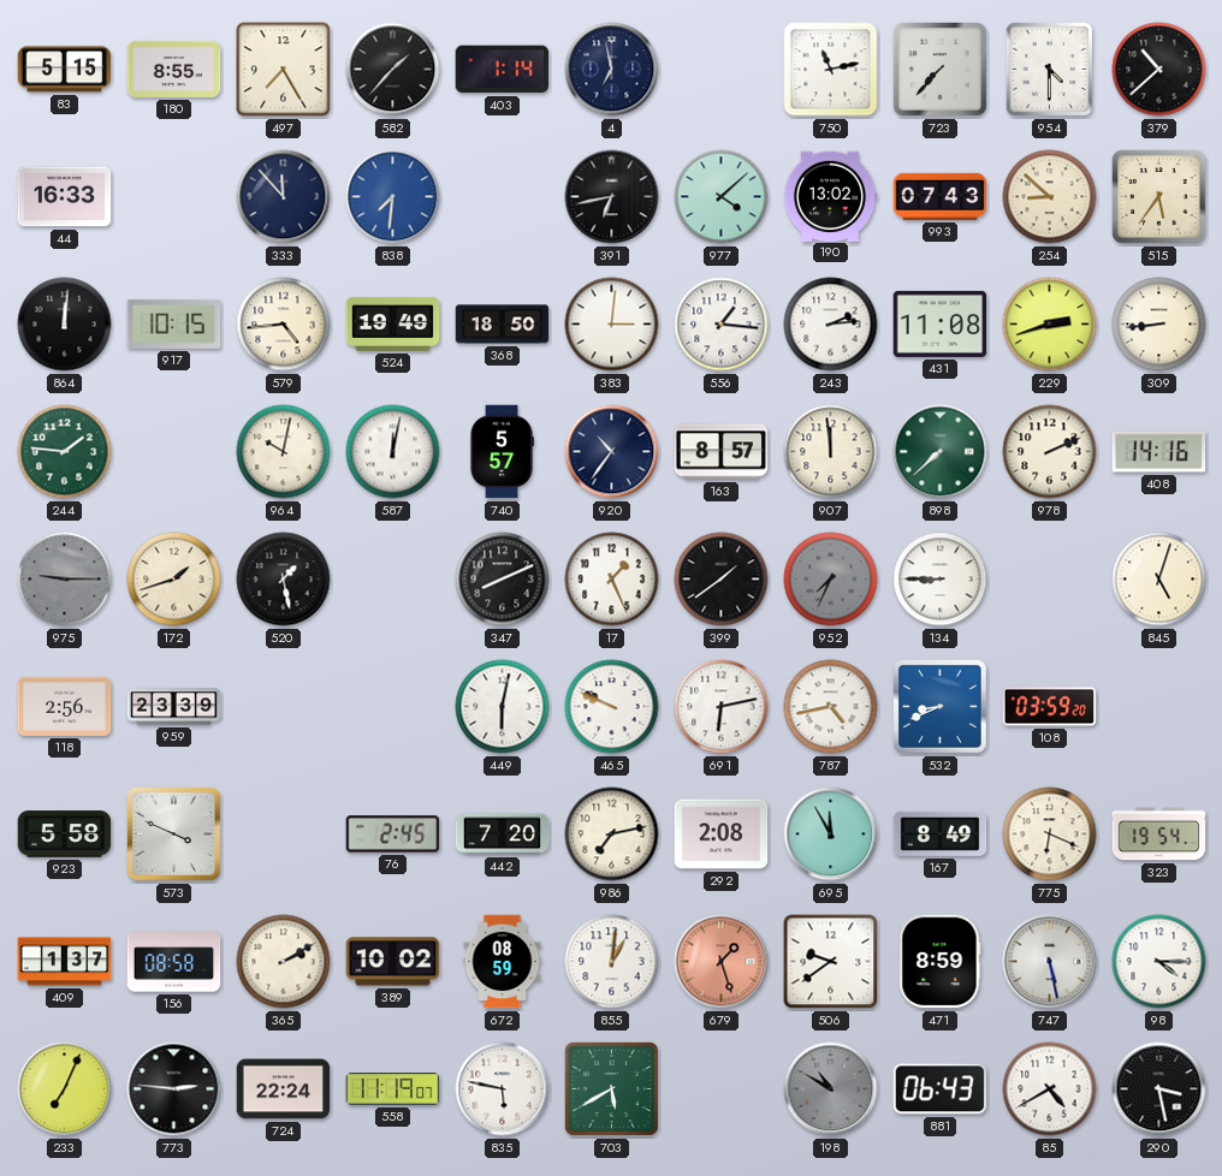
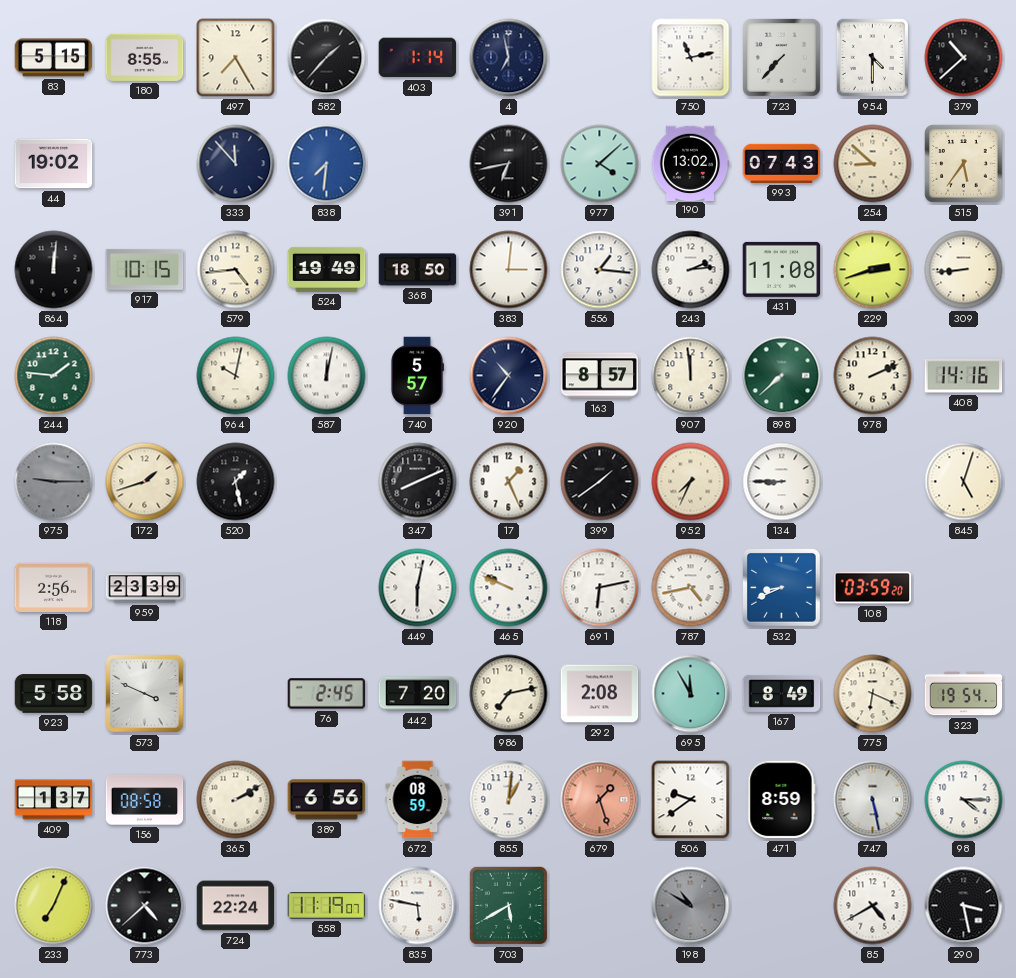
44: 16:33 -> 19:02 (54, 164)
952 dial: grey -> cream (691, 482)
389: 10:02 -> 6:56 (327, 800)
773: 2:46 -> 4:38 (145, 906)
881: 06:43 -> none (941, 1089)
